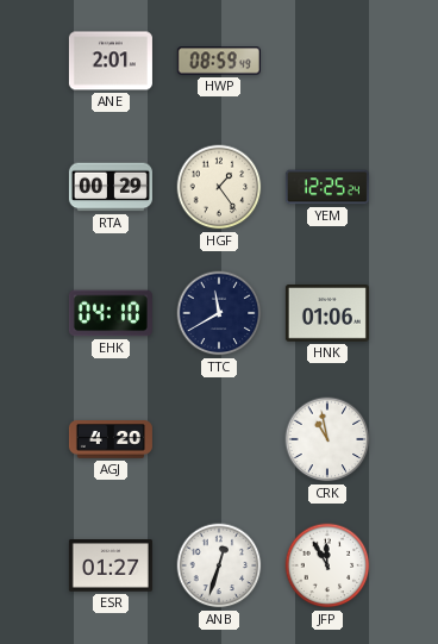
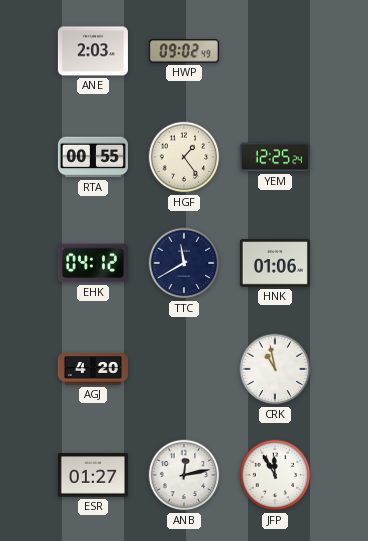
ANE: 2:01 -> 2:03 (93, 51)
HWP: 08:59 -> 09:02 (184, 51)
RTA: 00:29 -> 00:55 (93, 157)
EHK: 04:10 -> 04:12 (93, 263)
ANB: 12:33 -> 12:13 (184, 475)
